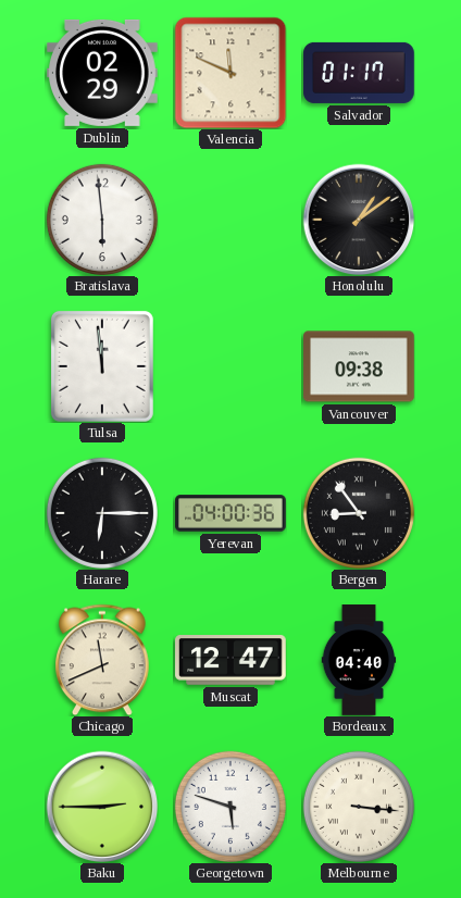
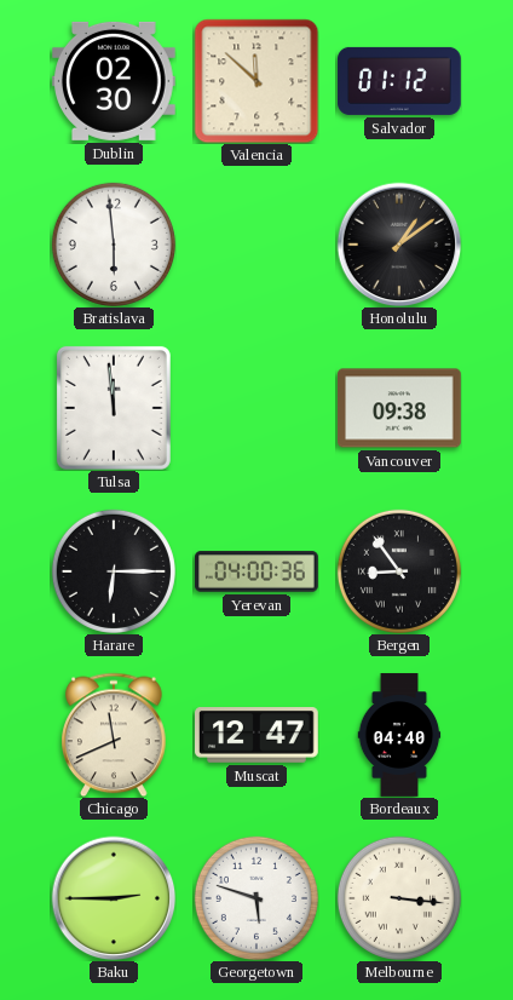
Dublin: 02:29 -> 02:30 (115, 81)
Valencia: 11:49 -> 11:52 (256, 81)
Salvador: 01:17 -> 01:12 (399, 81)
